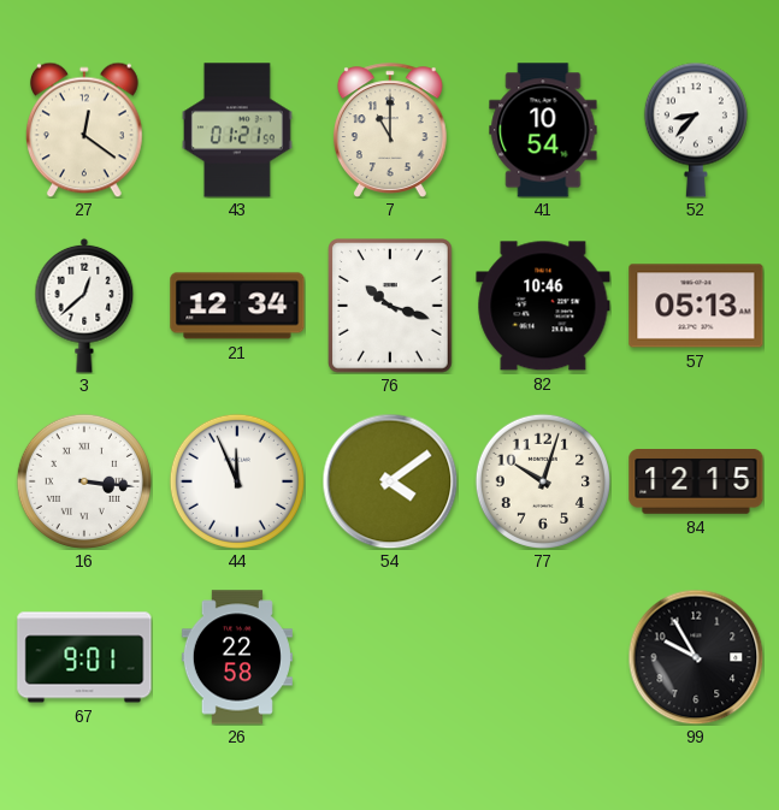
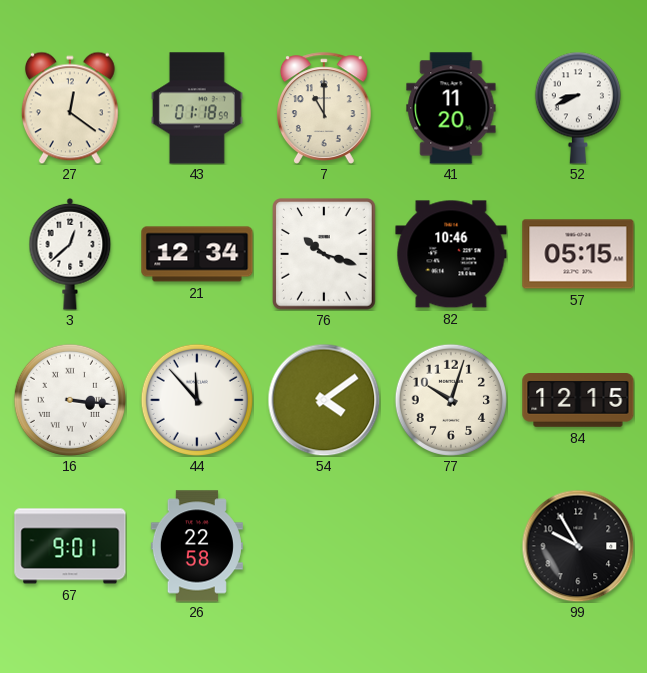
43: 01:21 -> 01:18 (198, 108)
41: 10:54 -> 11:20 (451, 108)
52: 8:37 -> 8:41 (578, 108)
57: 05:13 -> 05:15 (578, 254)
44: 11:56 -> 11:53 (197, 400)
